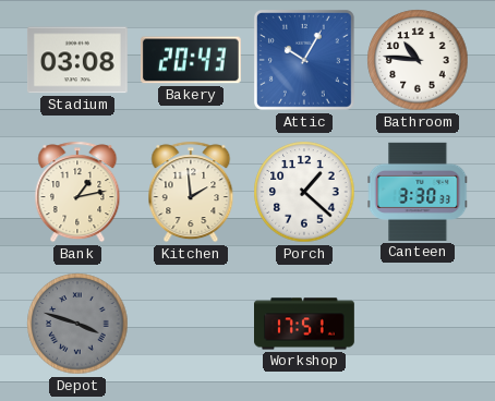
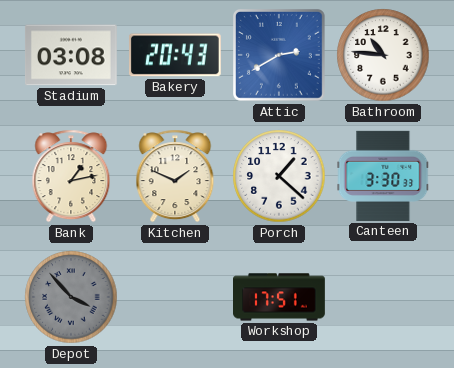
Attic: 10:05 -> 2:40 (280, 56)
Kitchen: 1:59 -> 1:49 (175, 176)
Depot: 3:48 -> 3:53 (71, 297)
